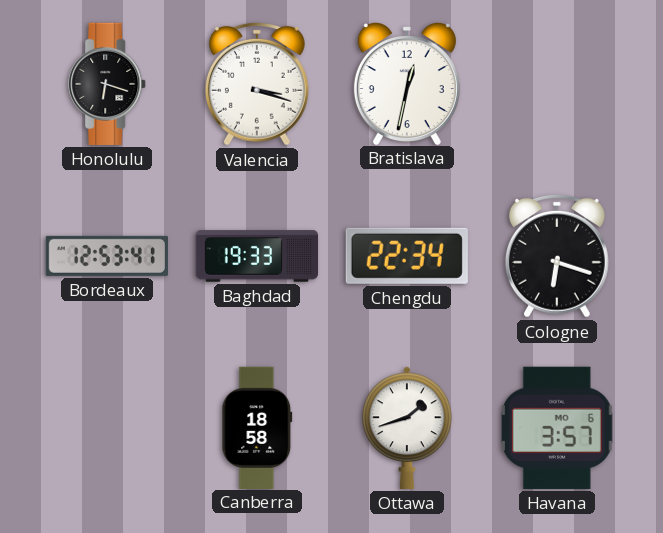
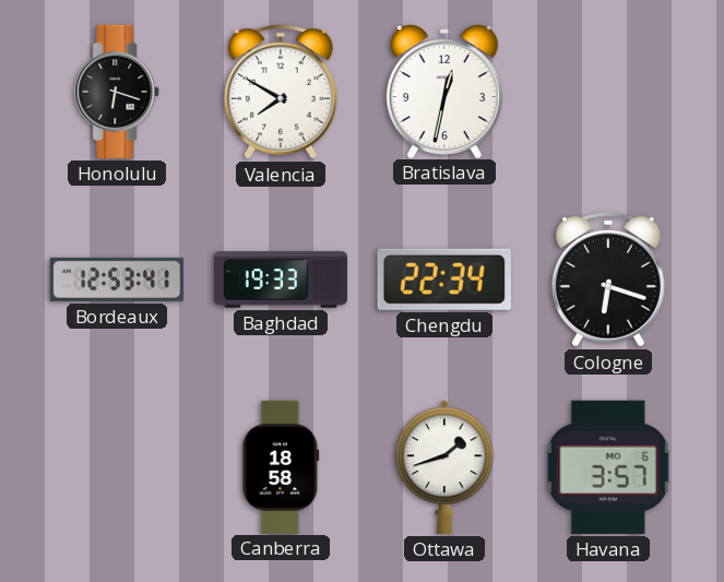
Valencia: 3:18 -> 7:50 (281, 92)
